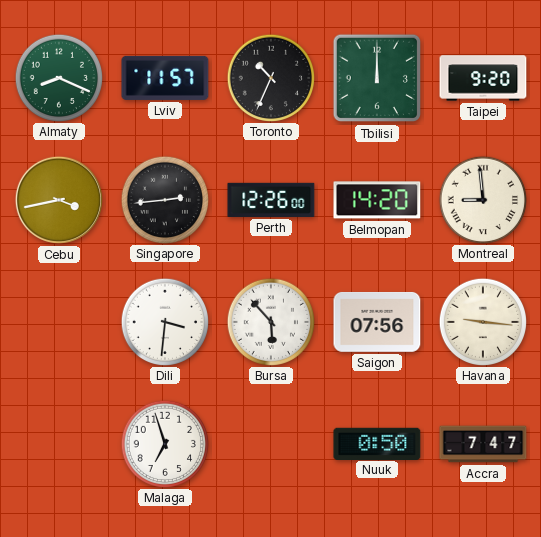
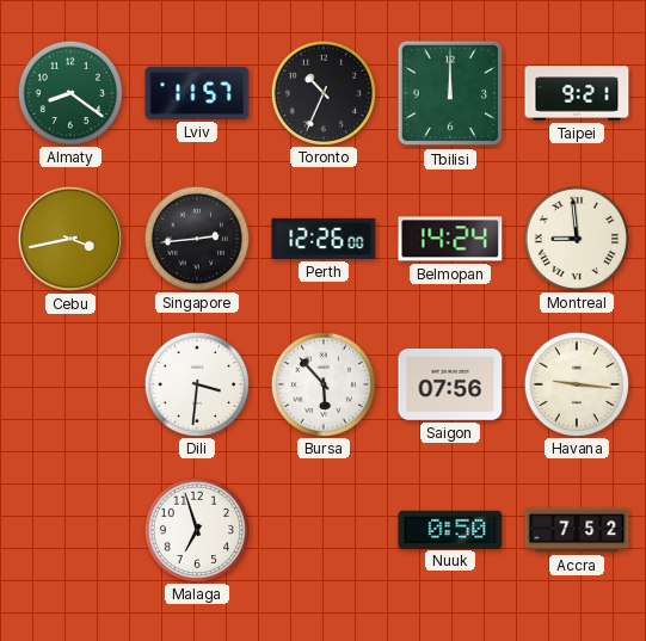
Almaty: 8:19 -> 8:21 (69, 92)
Taipei: 9:20 -> 9:21 (577, 93)
Belmopan: 14:20 -> 14:24 (450, 239)
Accra: 7:47 -> 7:52 (577, 530)
